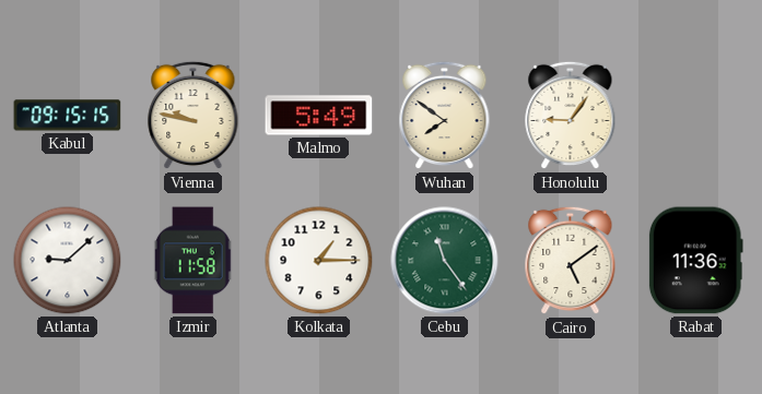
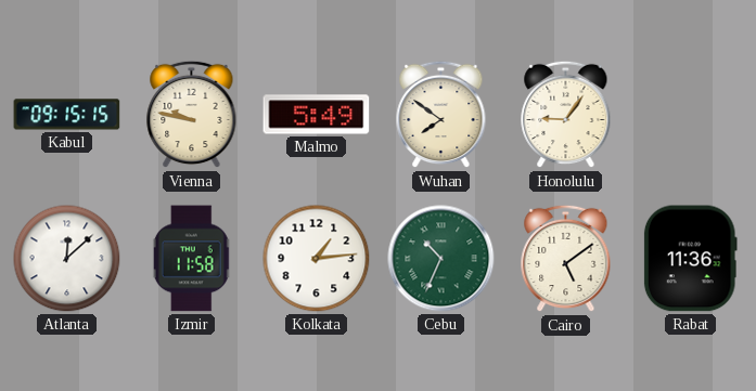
Atlanta: 9:08 -> 12:08 (67, 259)
Kolkata: 1:15 -> 1:14 (317, 259)
Cebu: 11:24 -> 10:34 (441, 259)
